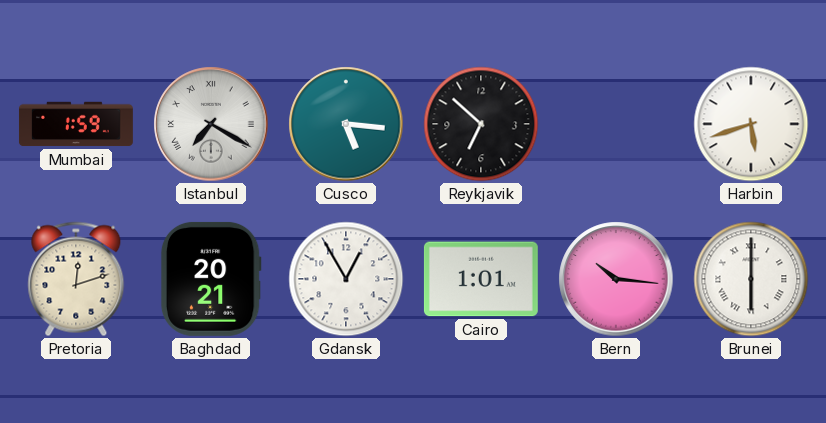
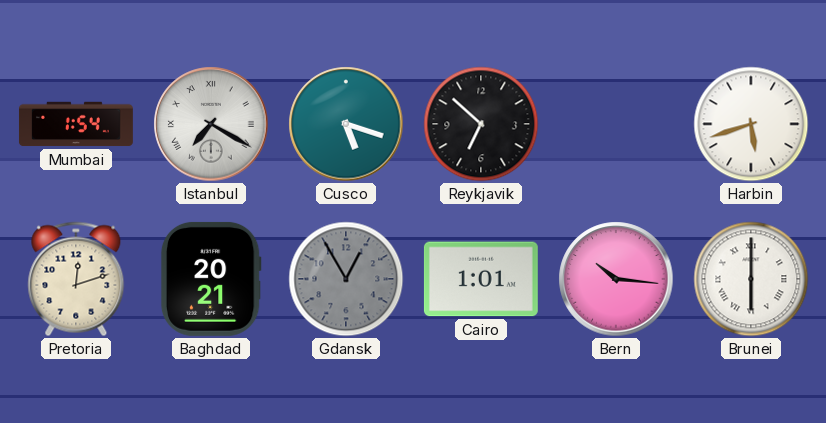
Mumbai: 1:59 -> 1:54 (76, 124)
Cusco: 5:16 -> 5:18 (346, 124)
Gdansk dial: white -> grey (346, 279)
